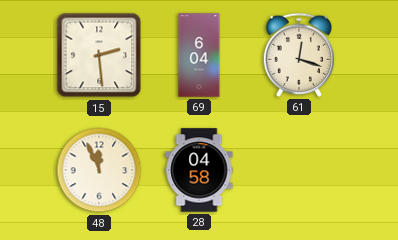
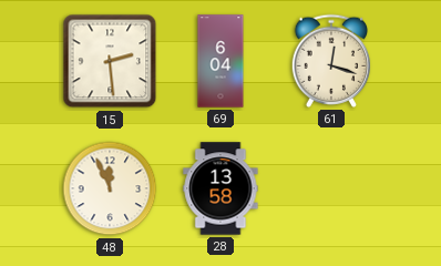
28: 04:58 -> 13:58 (221, 188)
